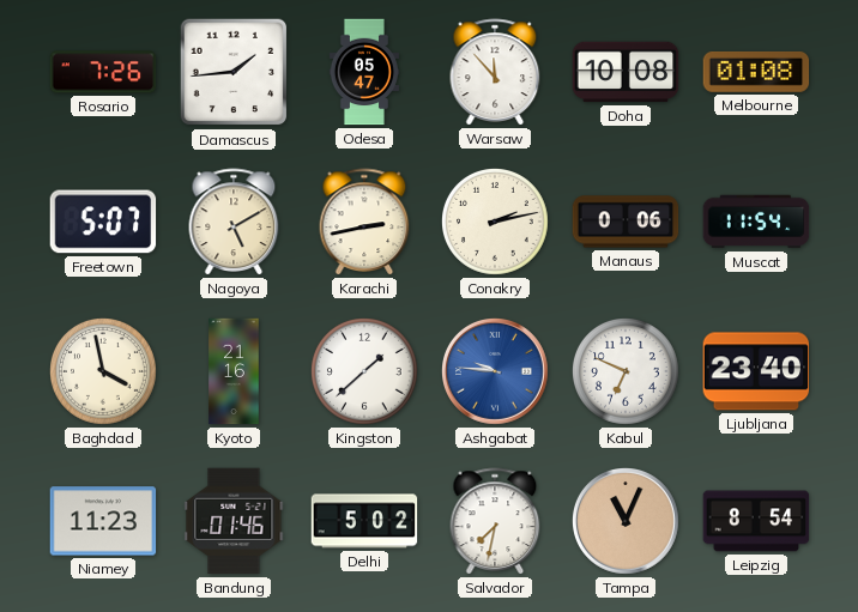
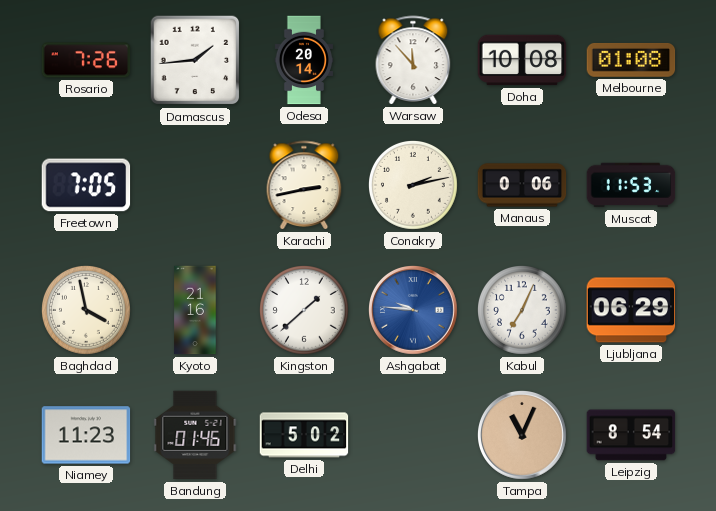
Odesa: 05:47 -> 20:14 (303, 60)
Freetown: 5:07 -> 7:05 (86, 185)
Nagoya: 5:10 -> none (234, 222)
Muscat: 11:54 -> 11:53 (631, 185)
Kabul: 6:49 -> 7:04 (523, 311)
Ljubljana: 23:40 -> 06:29 (631, 310)
Salvador: 7:32 -> none (495, 521)
